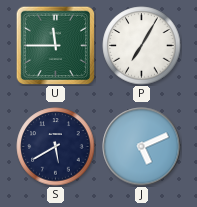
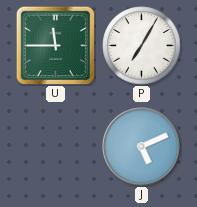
S: 5:40 -> none (56, 147)
